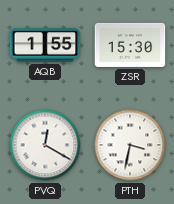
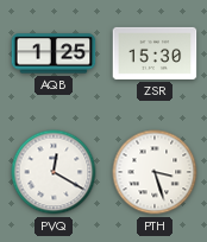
AQB: 1:55 -> 1:25 (54, 53)
PTH: 3:32 -> 3:27 (155, 172)
